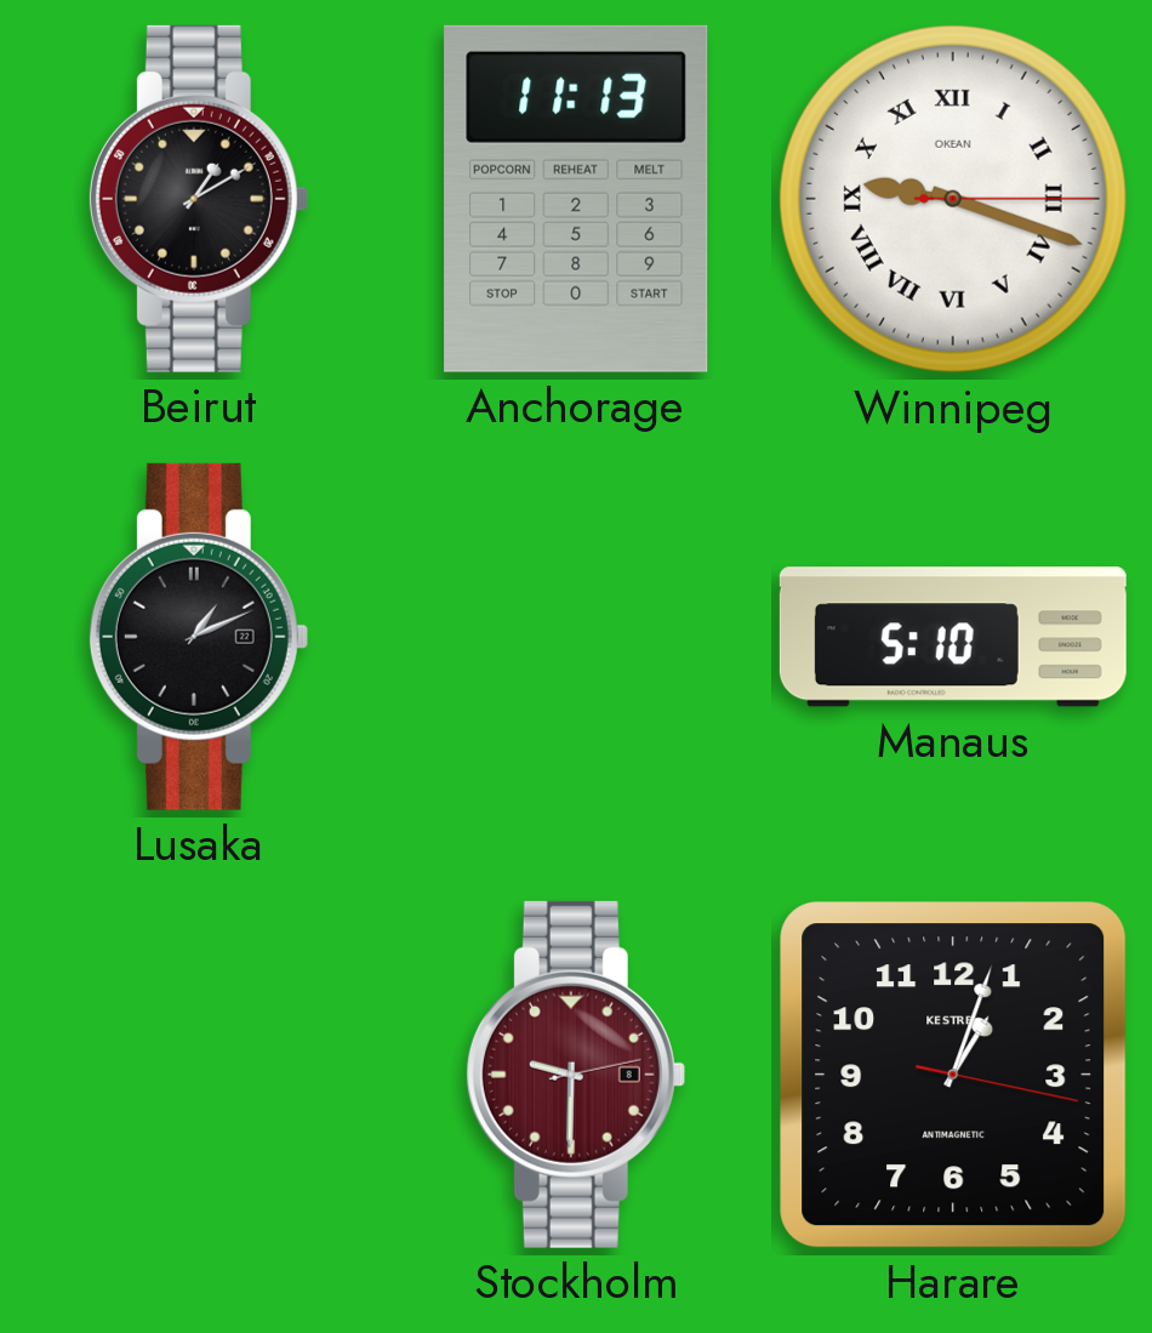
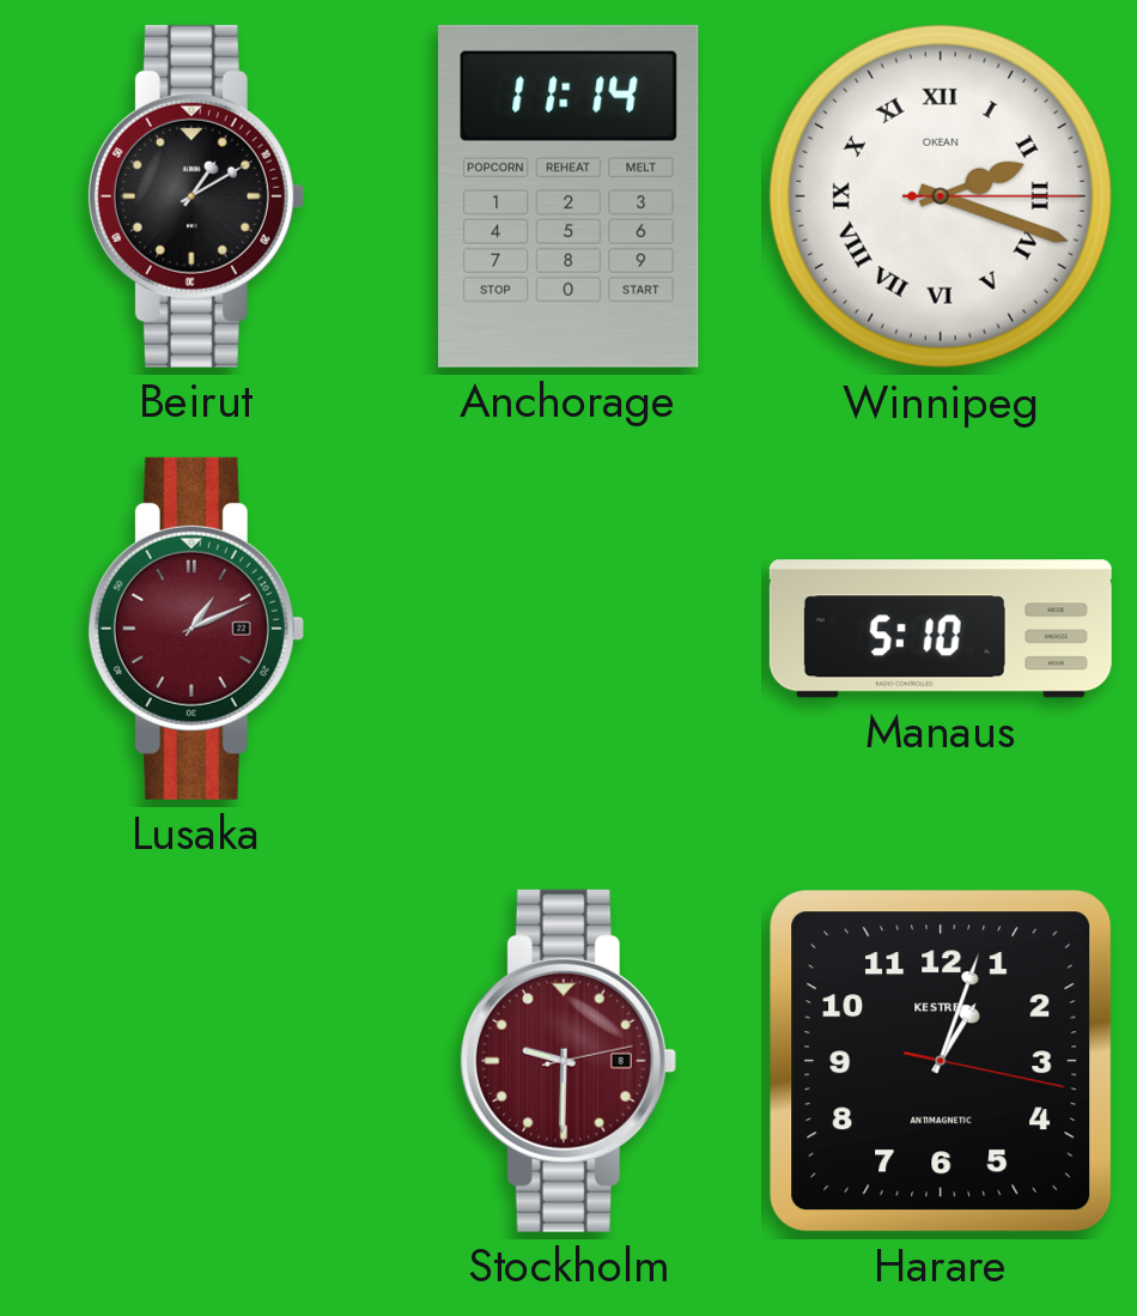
Anchorage: 11:13 -> 11:14 (568, 196)
Winnipeg: 9:18 -> 2:18 (941, 196)
Lusaka dial: black -> burgundy (195, 629)
